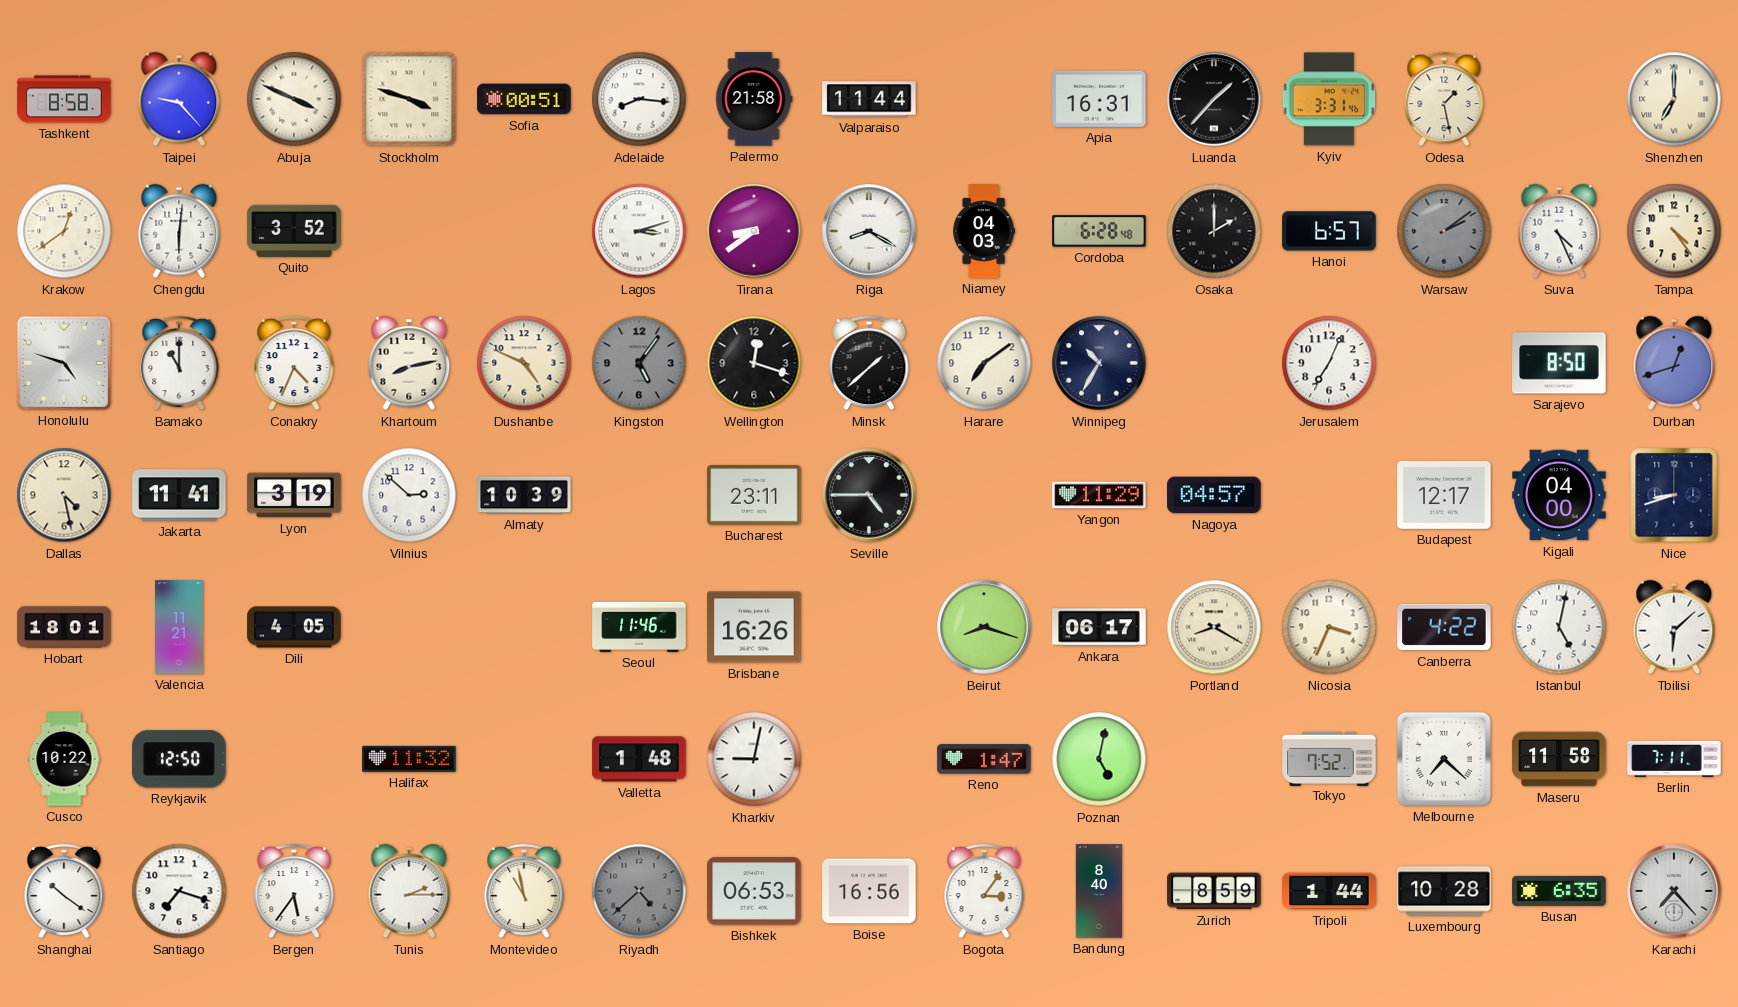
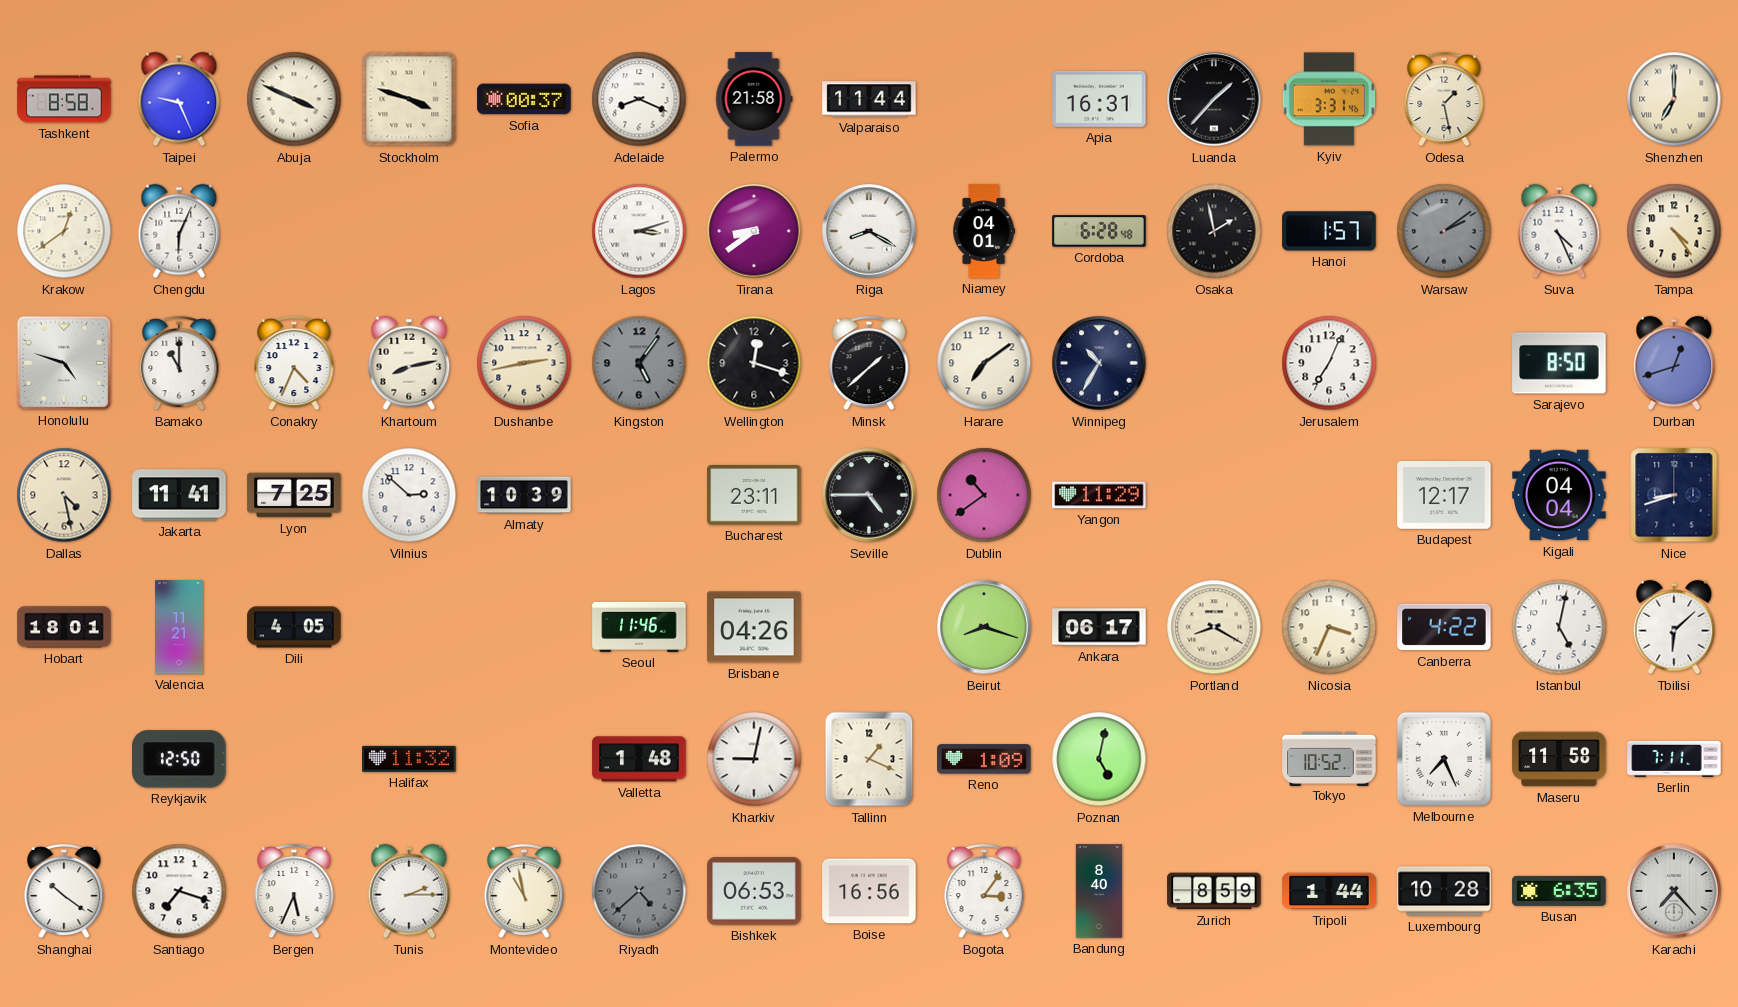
Taipei: 9:23 -> 9:26 (179, 99)
Sofia: 00:51 -> 00:37 (524, 99)
Adelaide: 8:16 -> 8:19 (639, 99)
Chengdu: 6:01 -> 6:04 (179, 231)
Quito: 3:52 -> none (294, 231)
Niamey: 04:03 -> 04:01 (983, 231)
Osaka: 2:00 -> 1:58 (1214, 231)
Hanoi: 6:57 -> 1:57 (1329, 231)
Dushanbe: 4:49 -> 2:43 (524, 363)
Lyon: 3:19 -> 7:25 (294, 495)
Dublin: none -> 10:39 (984, 495)
Nagoya: 04:57 -> none (1214, 495)
Kigali: 04:00 -> 04:04 (1559, 495)
Brisbane: 16:26 -> 04:26 (754, 627)
Cusco: 10:22 -> none (64, 759)
Tallinn: none -> 1:19 (869, 759)
Reno: 1:47 -> 1:09 (984, 759)
Tokyo: 7:52 -> 10:52 (1329, 758)
Melbourne: 7:22 -> 7:26 (1444, 759)
Bergen: 5:36 -> 5:34 (294, 891)
